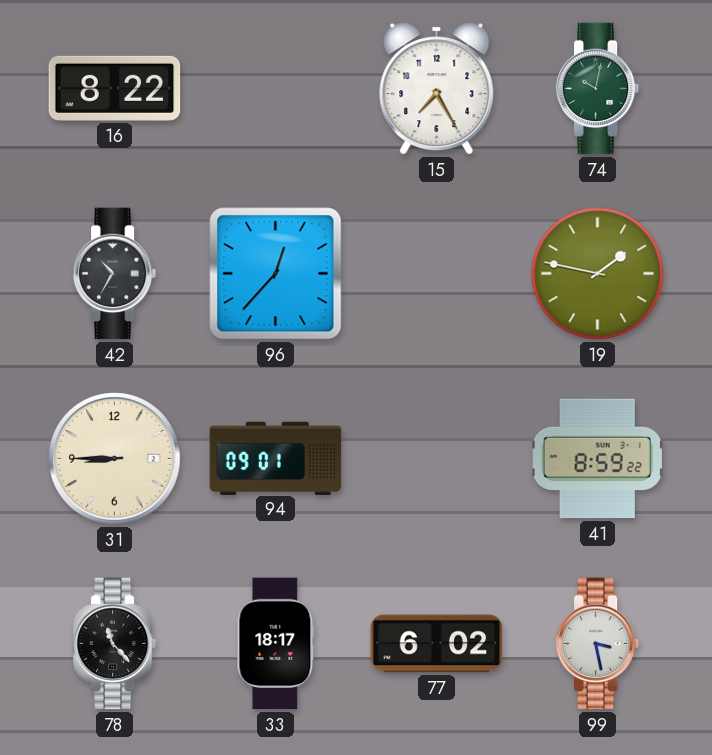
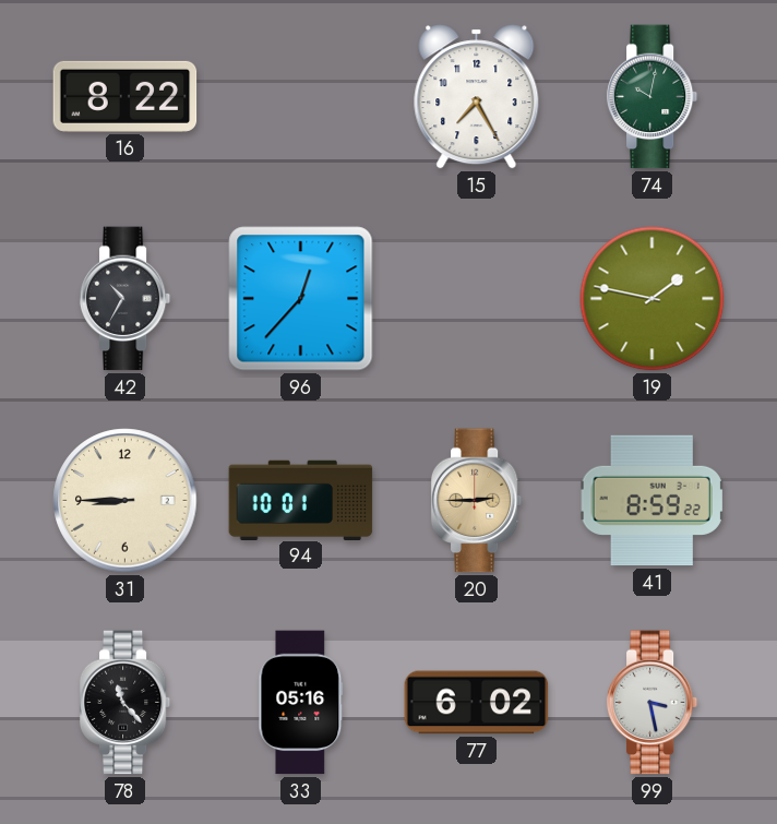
94: 09:01 -> 10:01 (301, 500)
20: none -> 2:45 (477, 501)
33: 18:17 -> 05:16 (301, 703)
